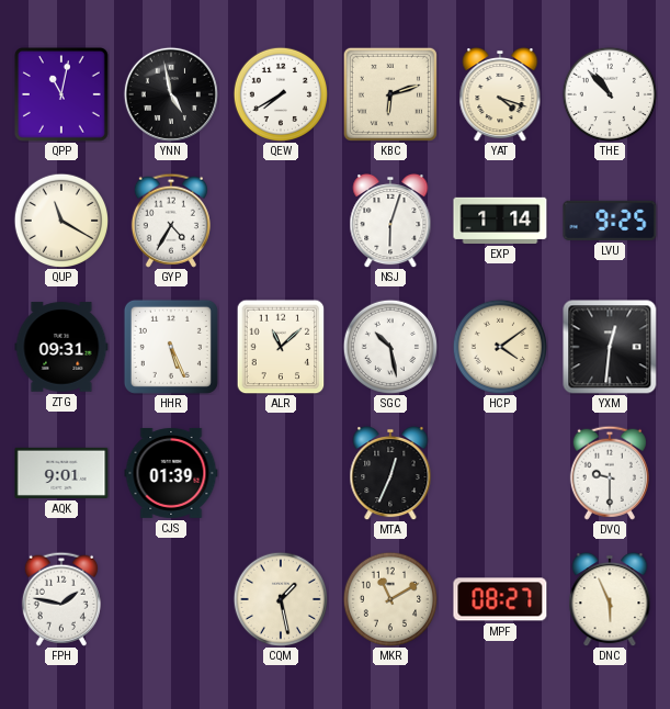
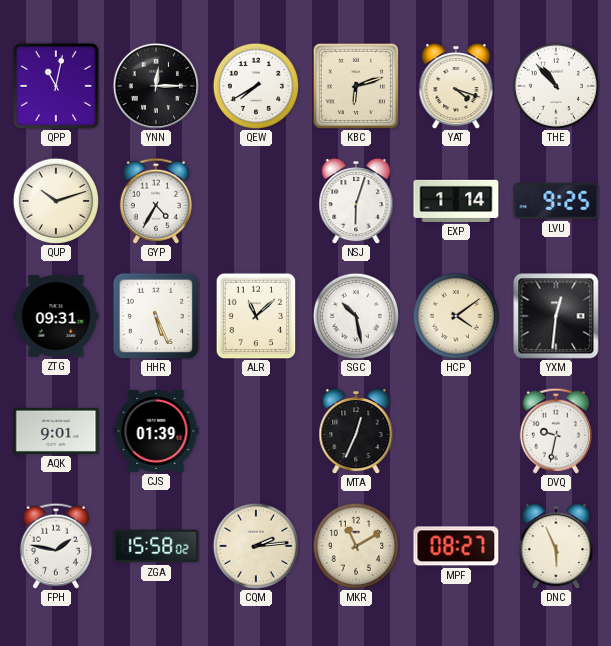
YNN: 4:58 -> 12:15 (156, 86)
QUP: 11:20 -> 10:12 (55, 200)
DVQ: 9:30 -> 9:32 (556, 431)
ZGA: none -> 15:58 (156, 546)
CQM: 1:28 -> 2:14 (255, 545)
